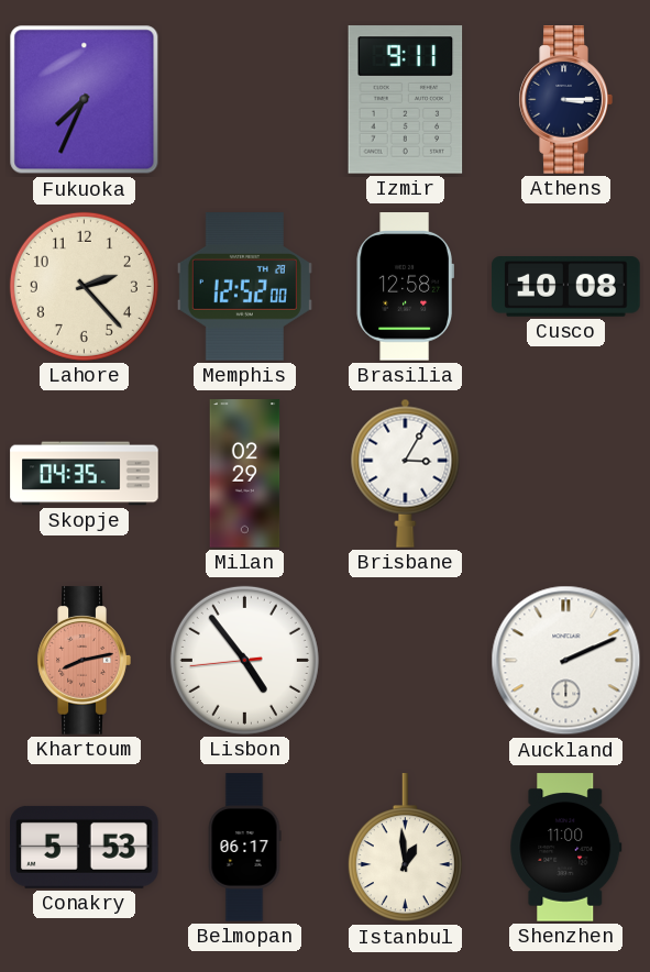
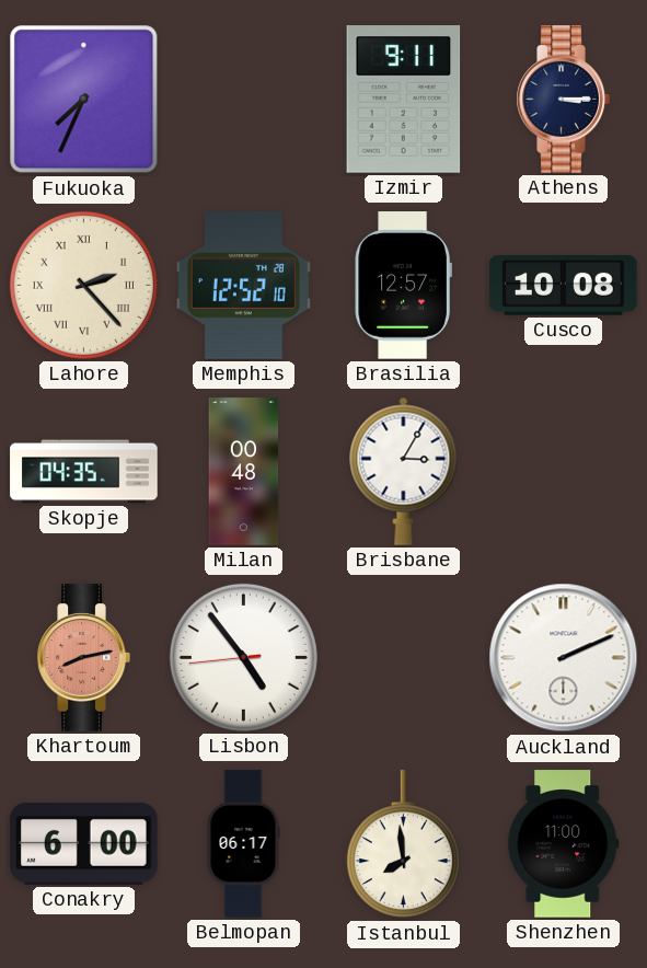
Lahore numerals: Arabic -> Roman (83, 285)
Memphis: 12:52:00 -> 12:52:10 (243, 286)
Brasilia: 12:58 -> 12:57 (403, 286)
Milan: 02:29 -> 00:48 (244, 472)
Conakry: 5:53 -> 6:00 (84, 843)
Istanbul: 12:59 -> 7:59 (403, 844)
